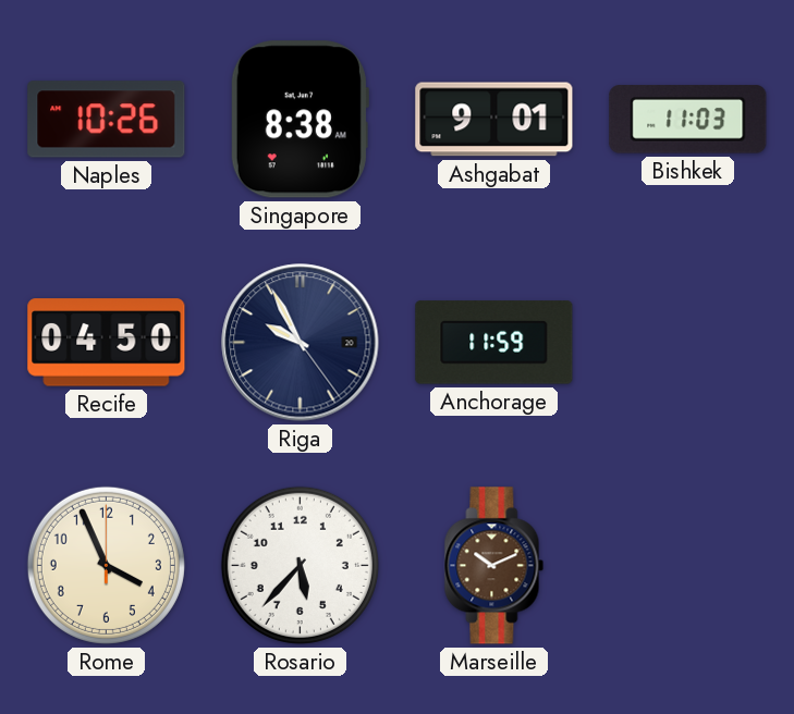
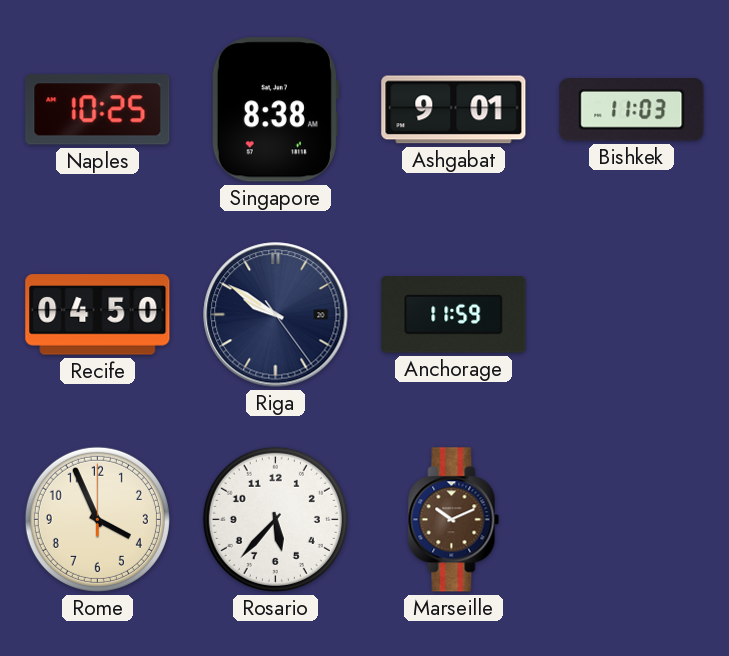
Naples: 10:26 -> 10:25 (98, 110)
Riga: 9:55 -> 9:50 (276, 315)
